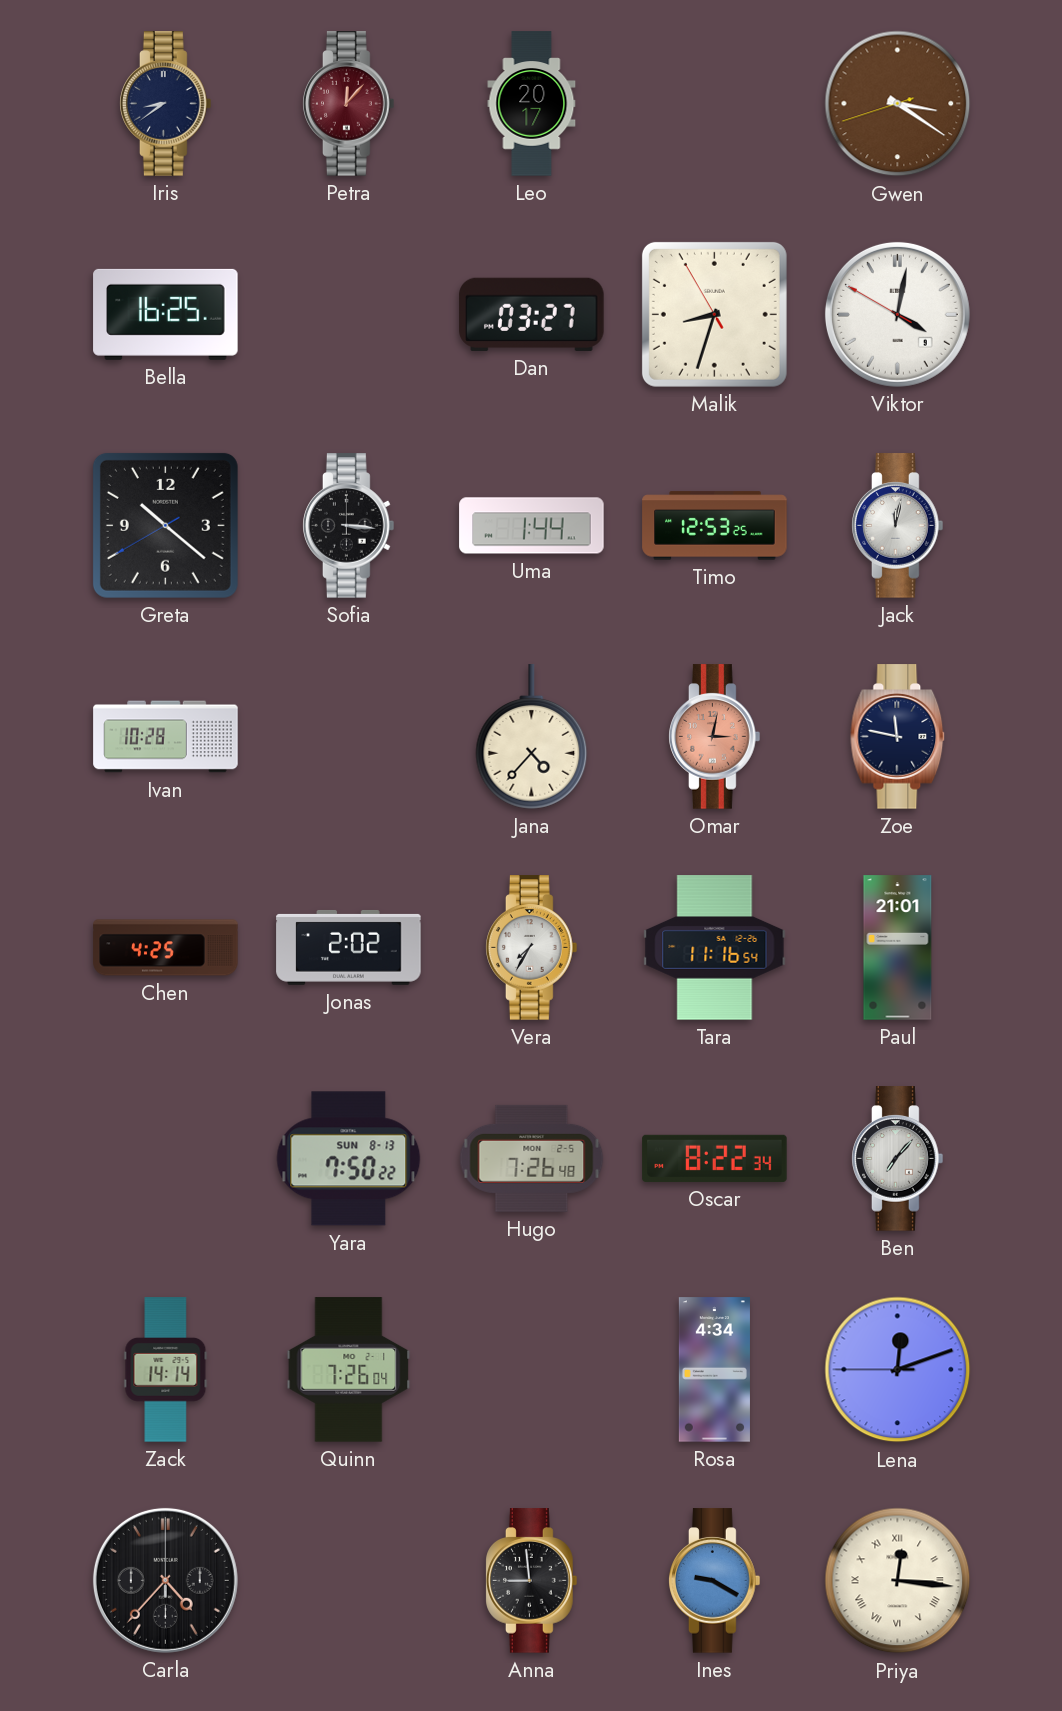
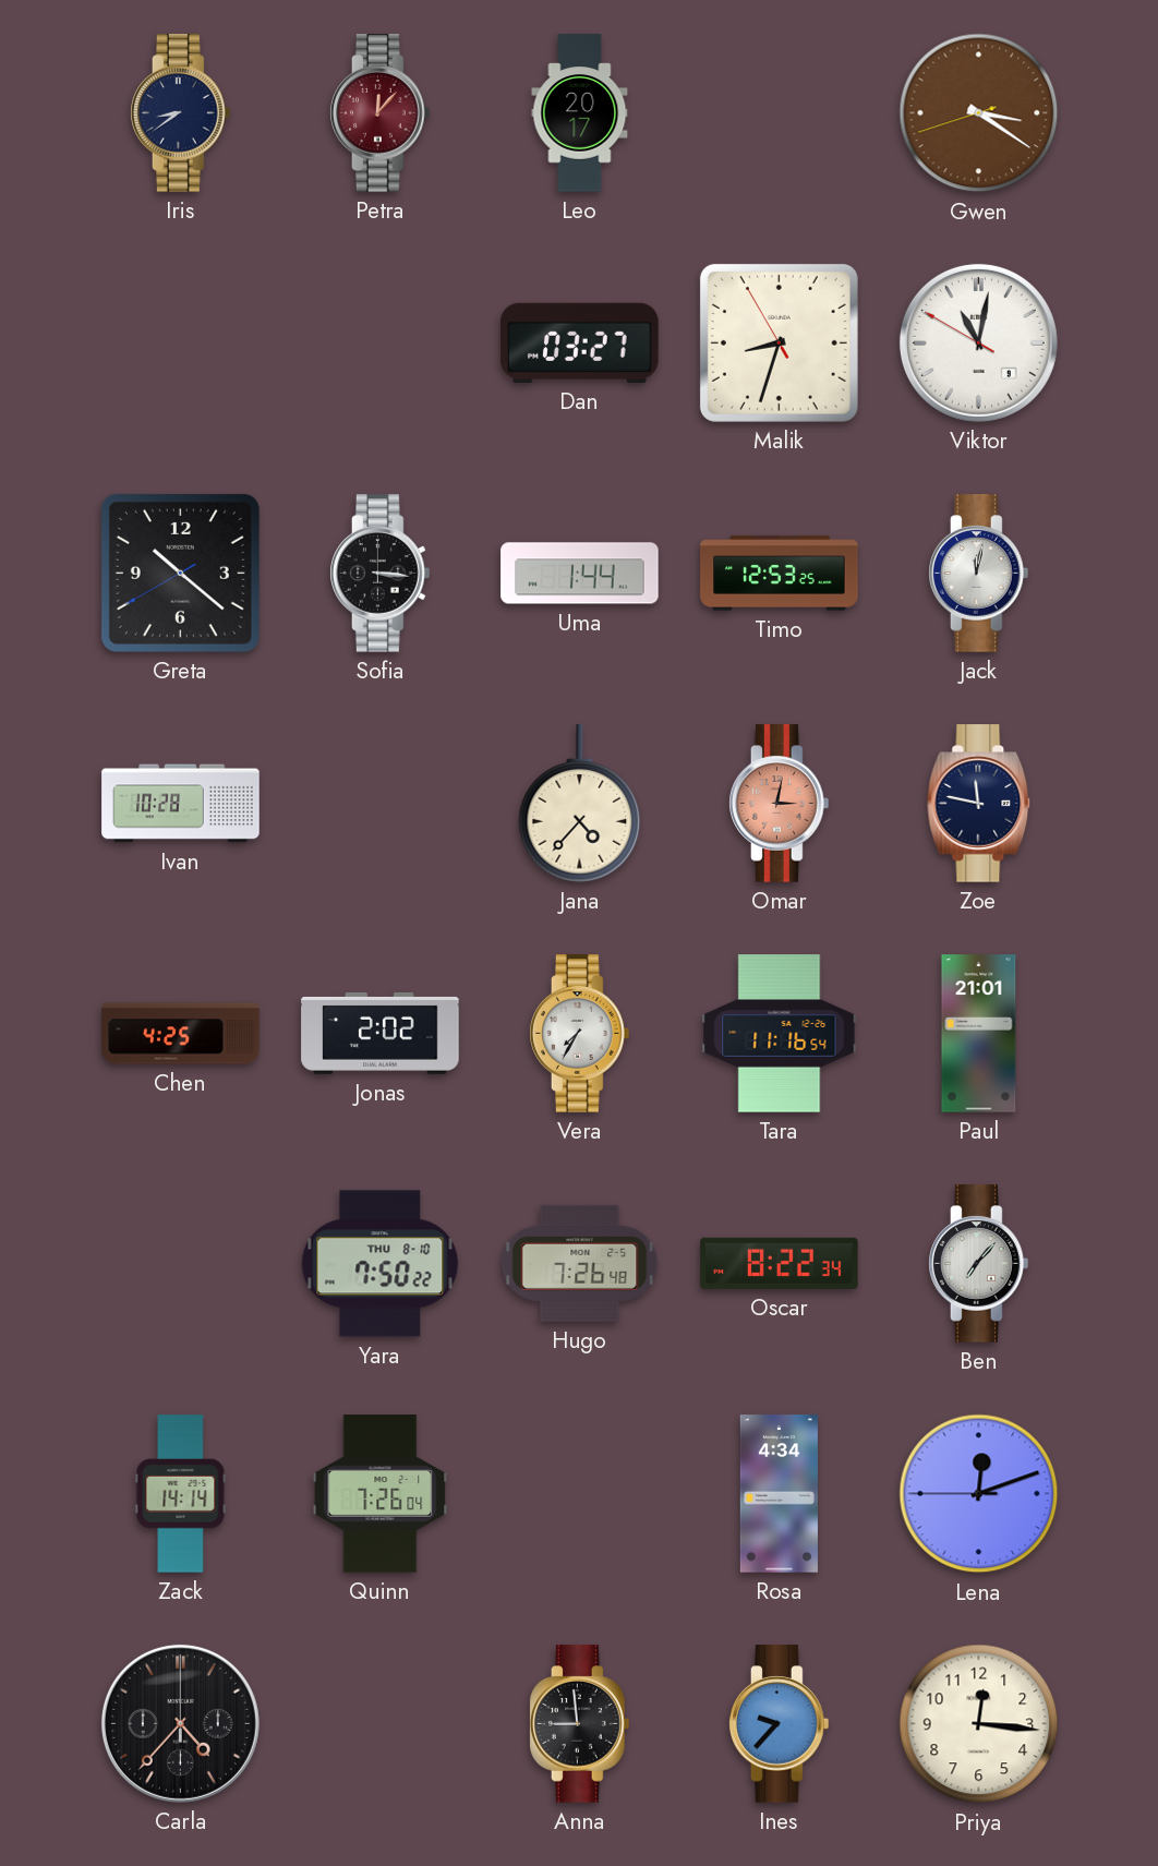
Bella: 16:25 -> none (166, 314)
Viktor: 4:01 -> 11:01 (978, 342)
Yara date: SUN 8-13 -> THU 8-10 (381, 1264)
Ines: 9:20 -> 9:37 (780, 1724)
Priya numerals: Roman -> Arabic (979, 1724)
